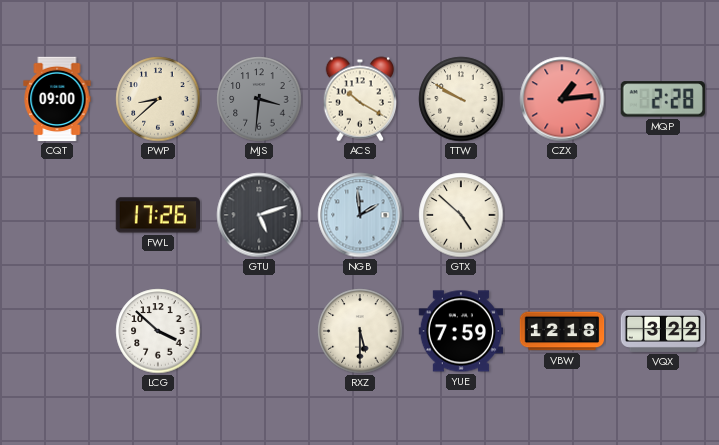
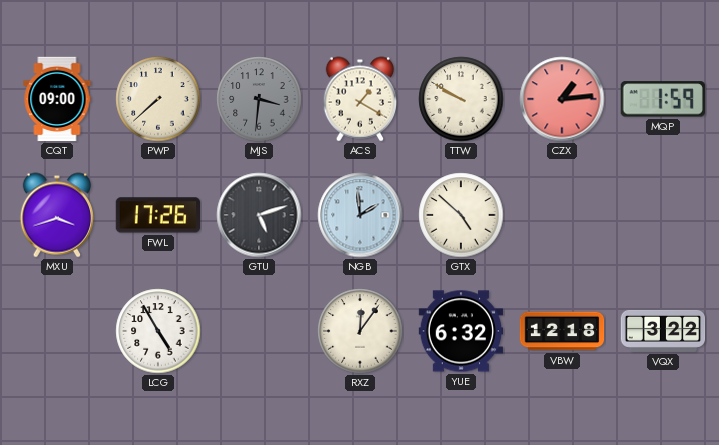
PWP: 8:38 -> 7:38 (158, 99)
ACS: 10:20 -> 1:20 (359, 99)
MQP: 2:28 -> 1:59 (663, 99)
MXU: none -> 3:42 (56, 215)
LCG: 3:52 -> 4:55 (158, 331)
RXZ: 5:30 -> 12:06 (360, 331)
YUE: 7:59 -> 6:32 (461, 331)
